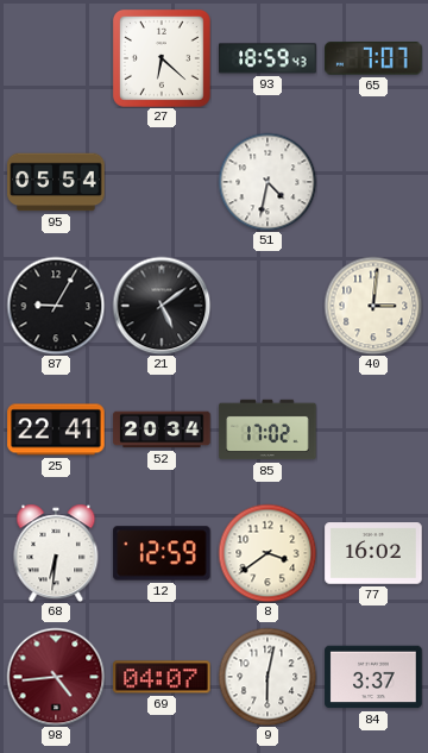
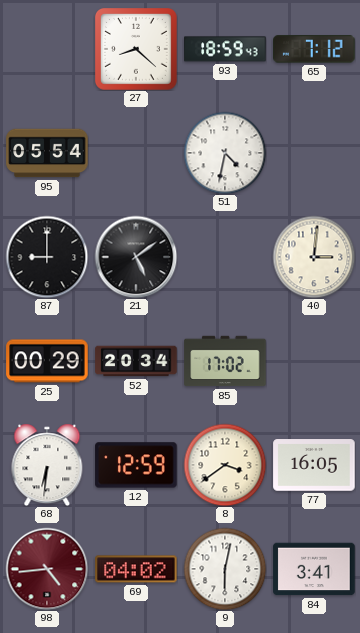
27: 6:22 -> 8:22 (137, 50)
65: 7:07 -> 7:12 (314, 49)
87: 9:05 -> 9:00 (47, 257)
25: 22:41 -> 00:29 (47, 361)
77: 16:02 -> 16:05 (314, 465)
69: 04:07 -> 04:02 (136, 569)
84: 3:37 -> 3:41 (314, 569)
